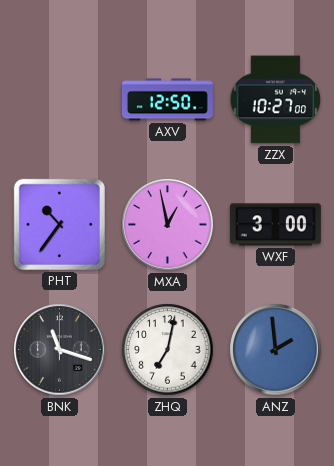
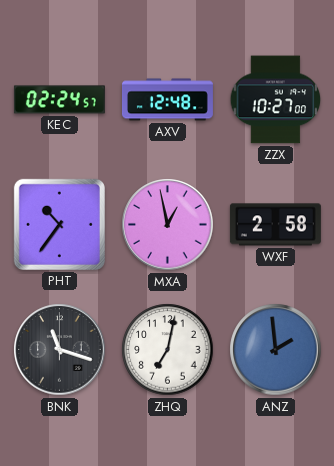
KEC: none -> 02:24 (59, 100)
AXV: 12:50 -> 12:48 (167, 100)
WXF: 3:00 -> 2:58 (275, 225)
